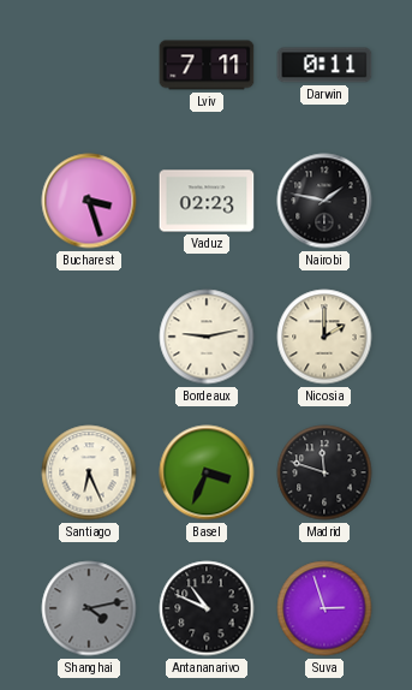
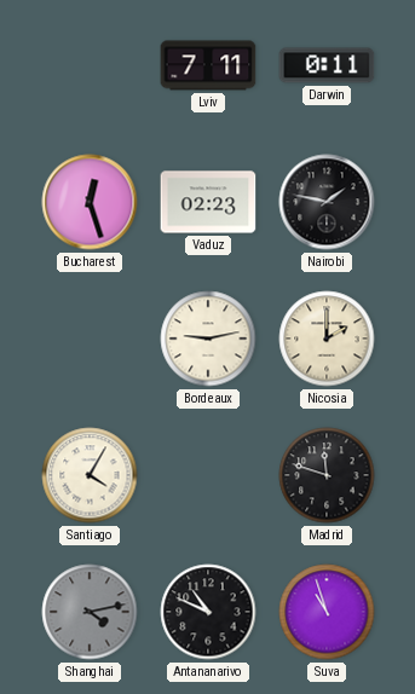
Bucharest: 3:27 -> 12:27 (90, 202)
Santiago: 6:26 -> 4:05 (90, 475)
Basel: 3:34 -> none (207, 472)
Suva: 2:57 -> 10:57 (327, 612)
